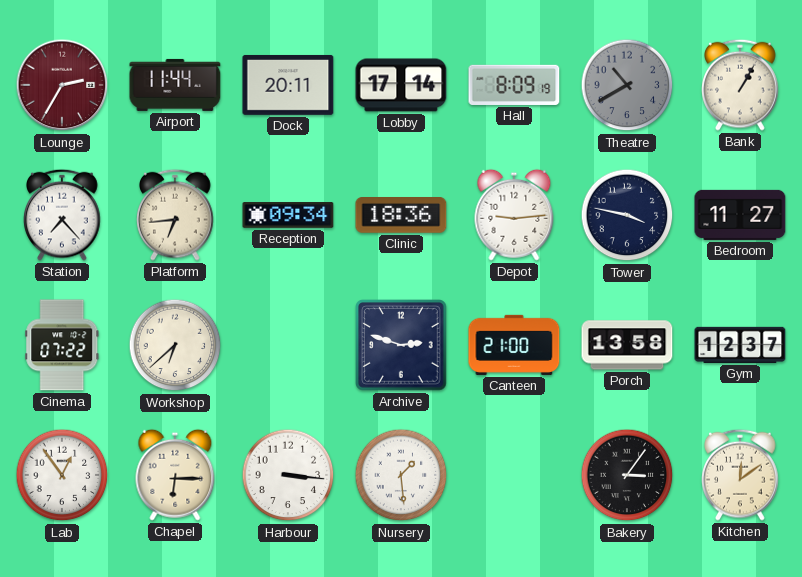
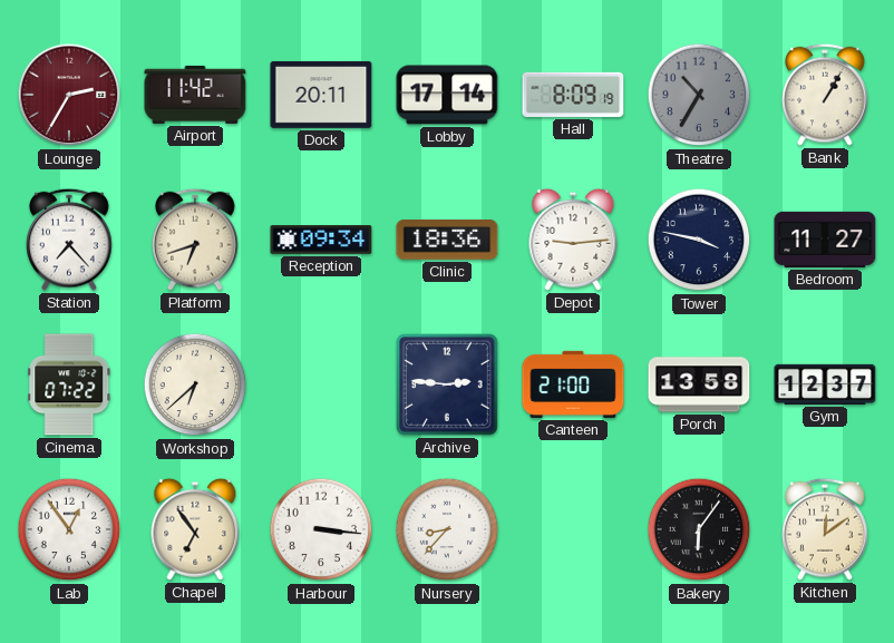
Airport: 11:44 -> 11:42 (195, 95)
Theatre: 10:40 -> 10:35 (699, 95)
Platform: 6:44 -> 6:42 (195, 240)
Archive: 2:48 -> 2:46 (448, 386)
Chapel: 6:15 -> 6:54 (195, 529)
Nursery: 1:29 -> 8:37 (447, 529)
Bakery: 3:06 -> 6:06 (699, 529)
